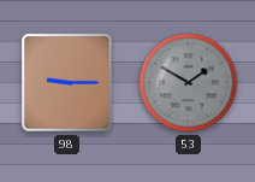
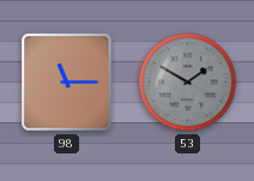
98: 9:15 -> 11:15 (67, 83)
